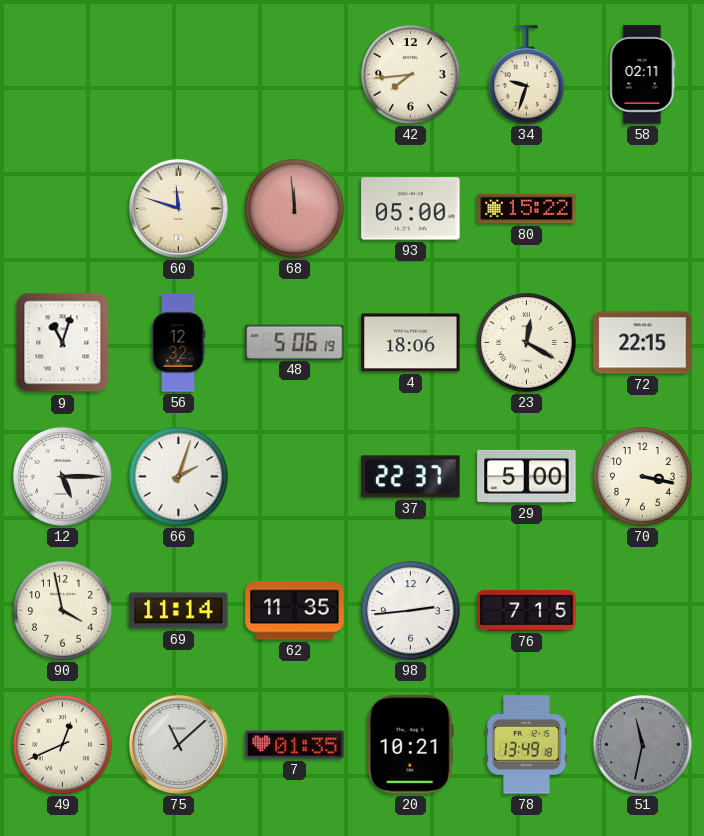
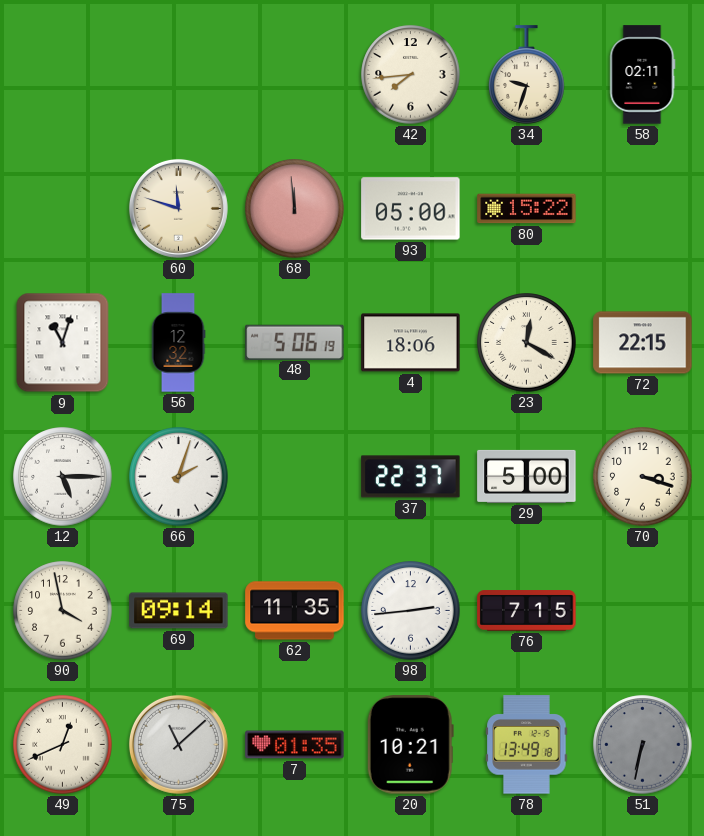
70: 3:17 -> 3:18 (643, 477)
69: 11:14 -> 09:14 (179, 611)
51: 11:32 -> 6:32 (643, 745)
